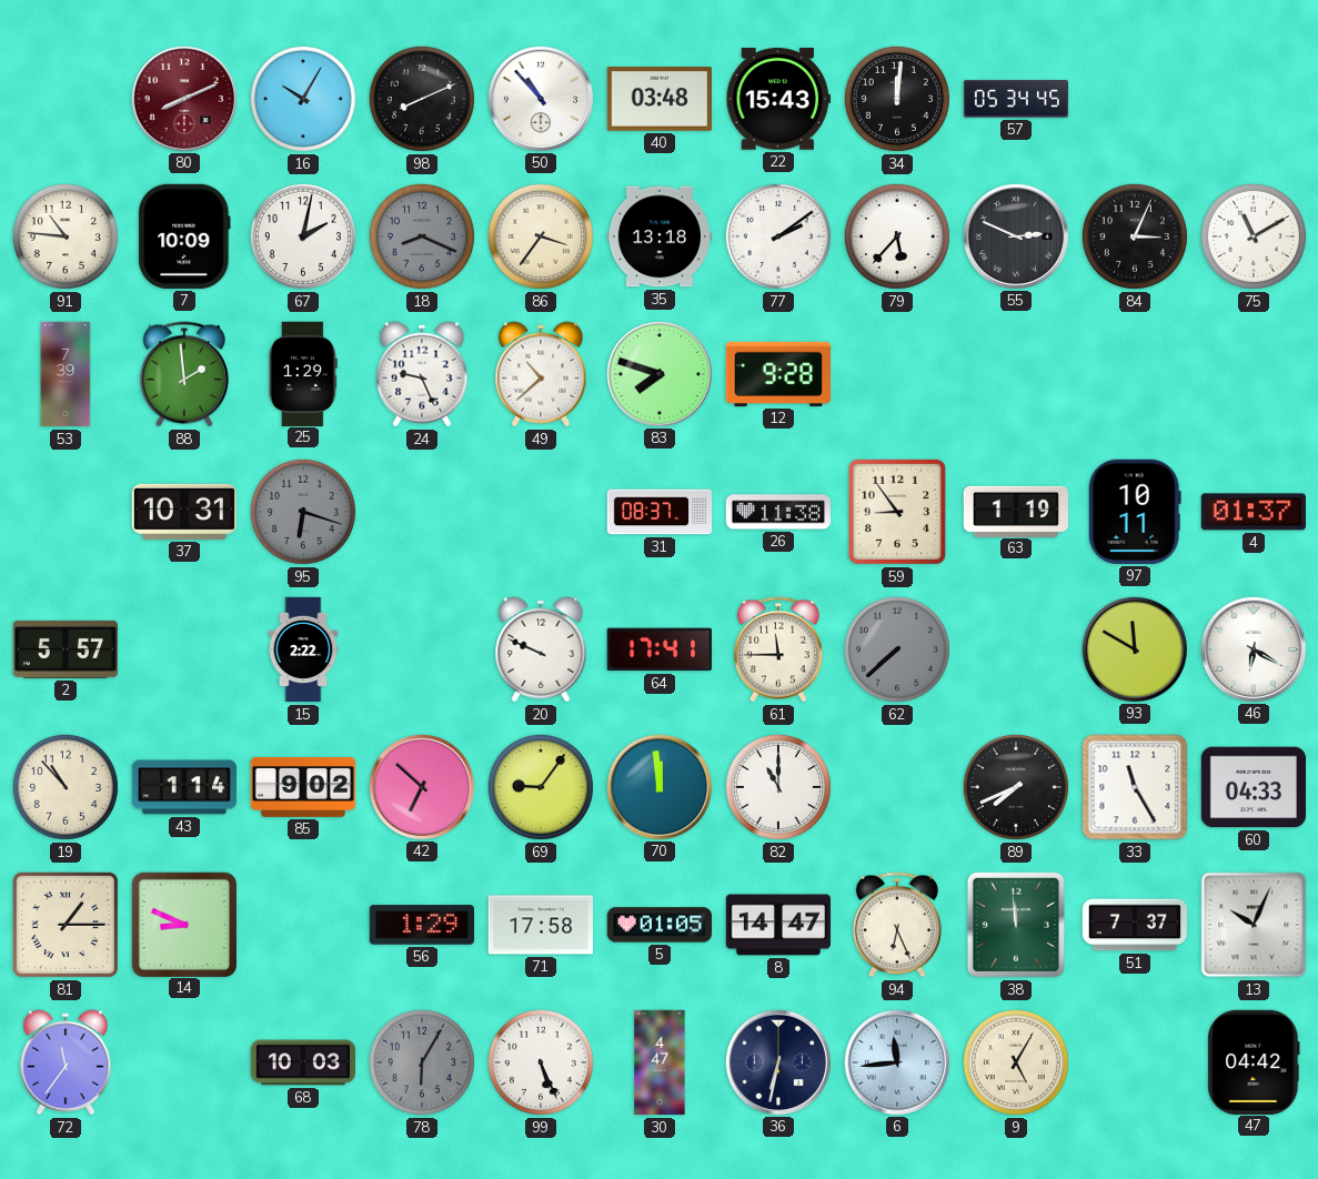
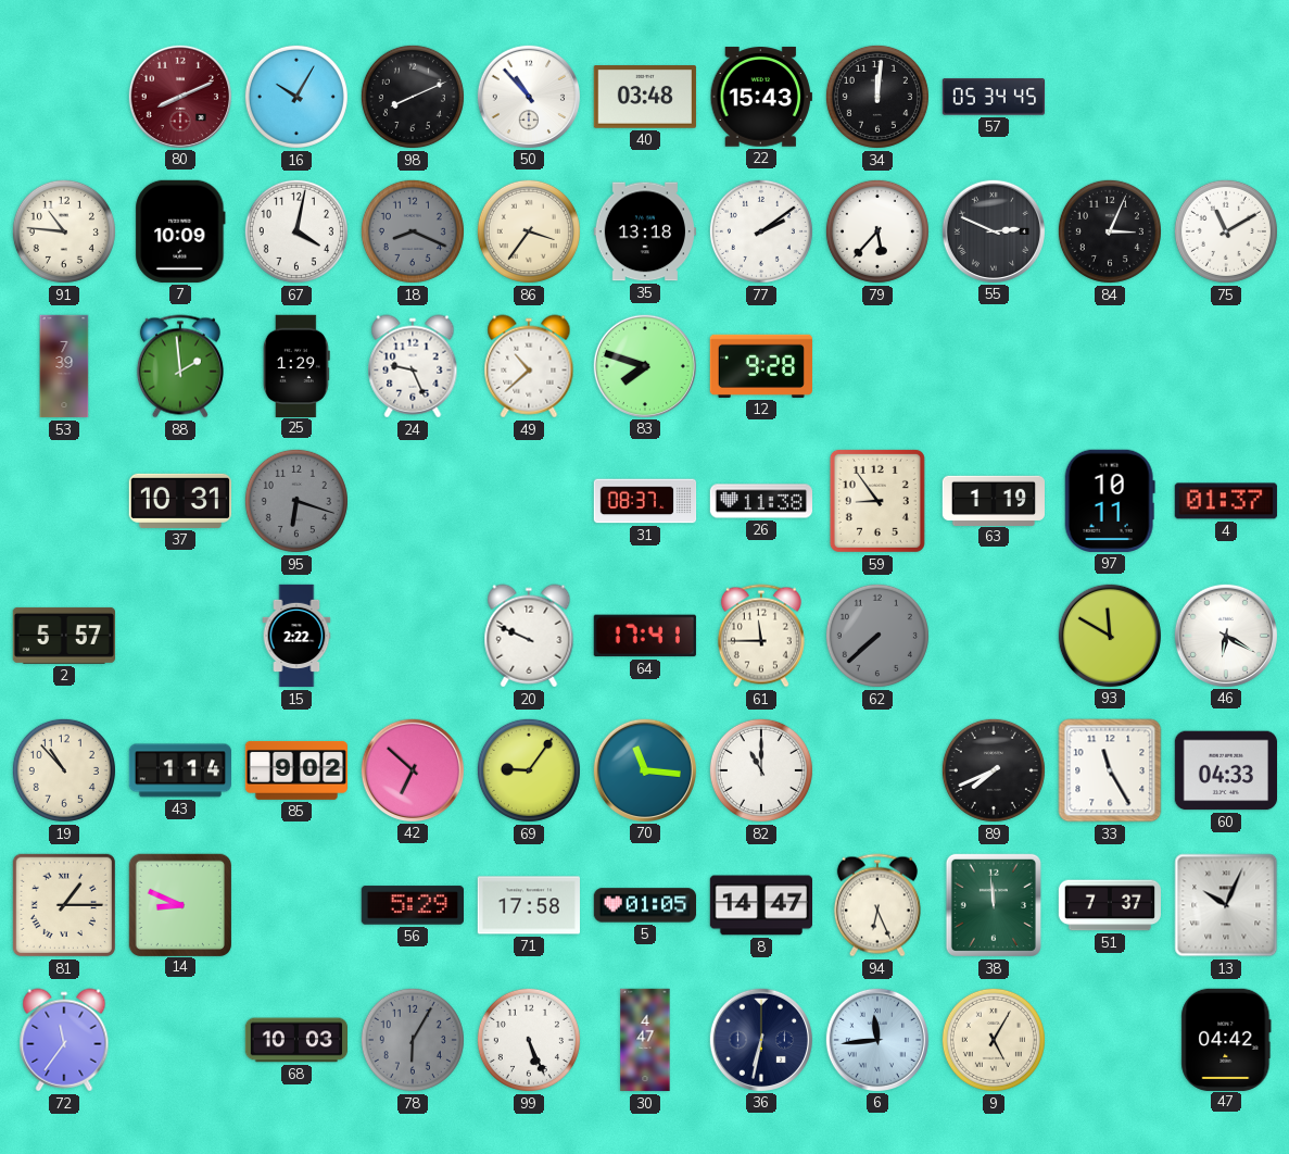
67: 2:02 -> 4:02 (296, 231)
70: 11:59 -> 11:16 (644, 769)
56: 1:29 -> 5:29 (412, 905)
